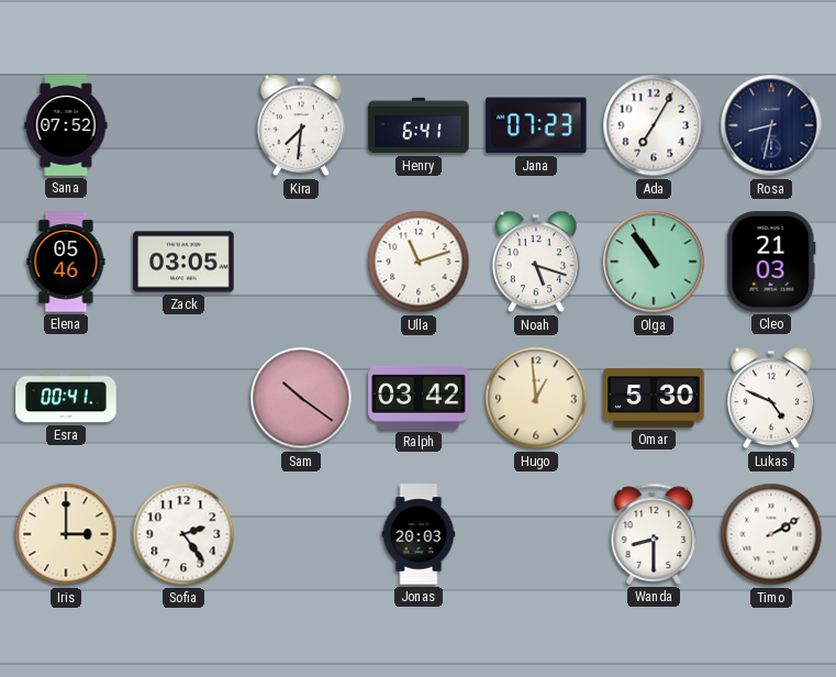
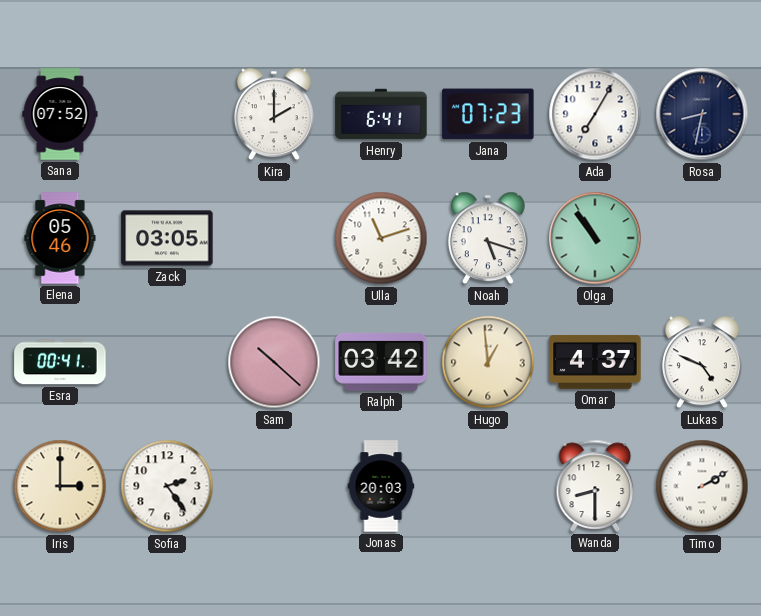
Kira: 7:31 -> 2:00 (274, 114)
Cleo: 21:03 -> none (771, 262)
Sam: 10:21 -> 10:22 (274, 362)
Omar: 5:30 -> 4:37 (595, 362)
